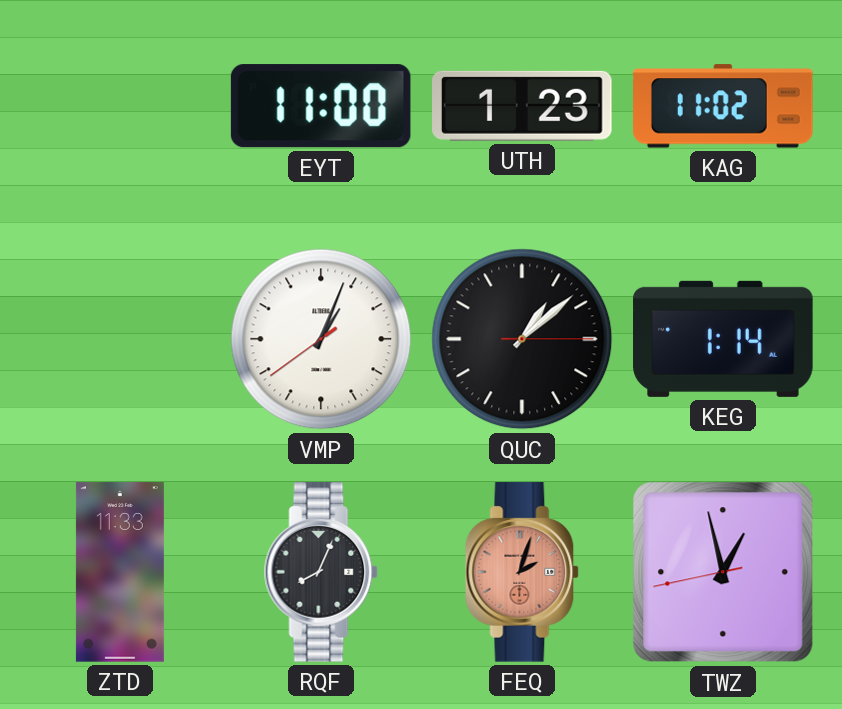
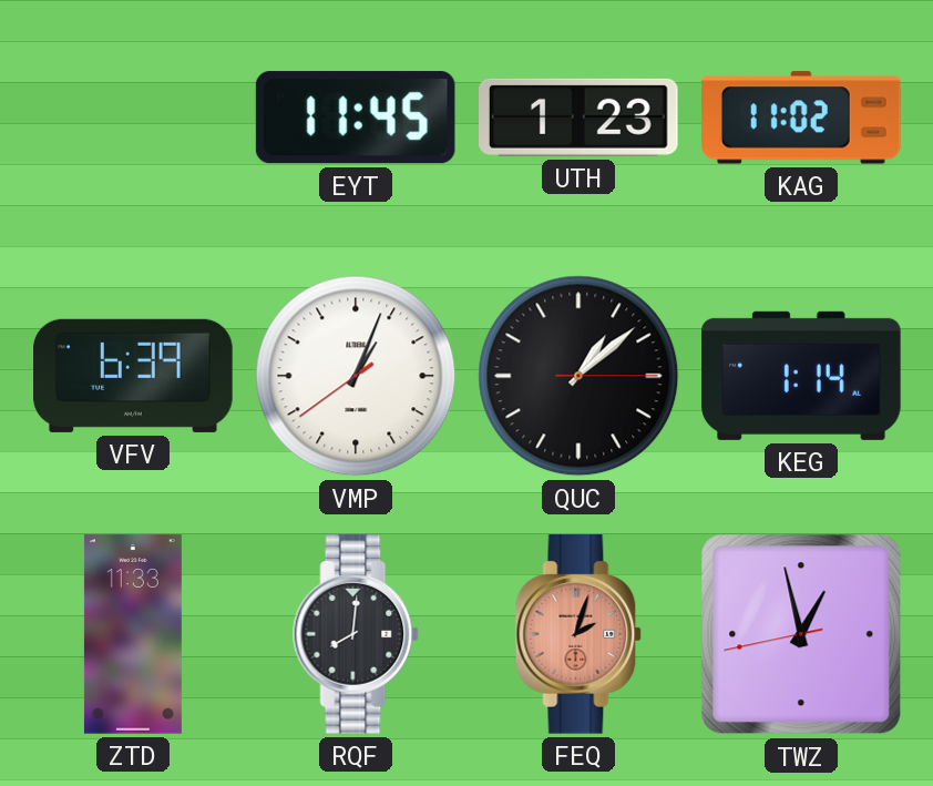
EYT: 11:00 -> 11:45 (356, 118)
VFV: none -> 6:39 (133, 376)
RQF: 8:04 -> 8:01 (356, 634)
